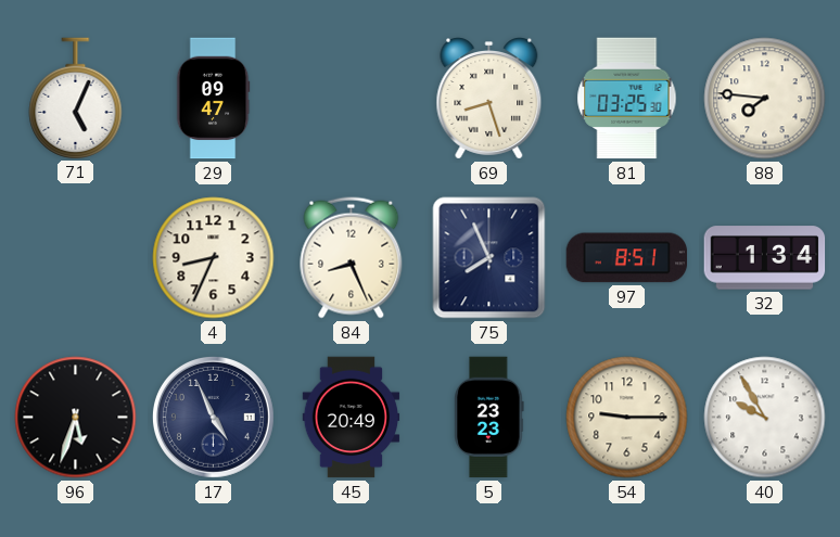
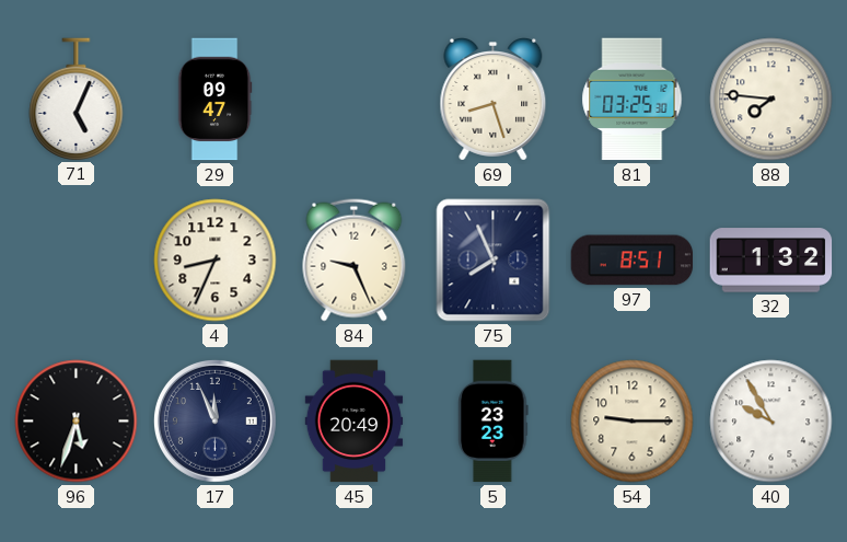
84: 8:26 -> 9:26 (355, 261)
32: 1:34 -> 1:32 (771, 261)
17: 4:56 -> 11:56 (214, 420)
